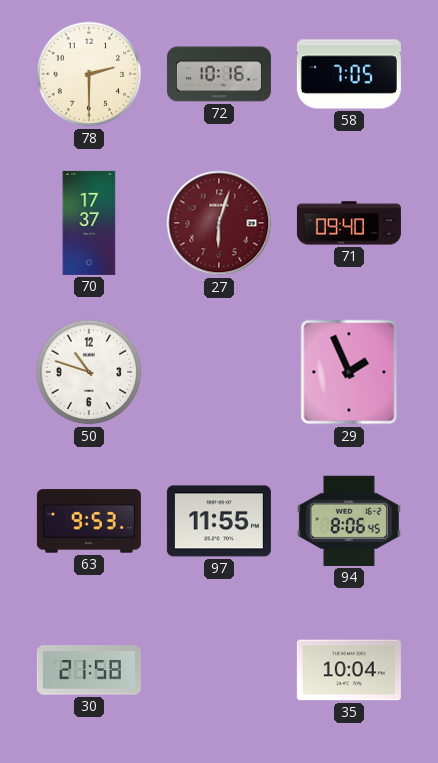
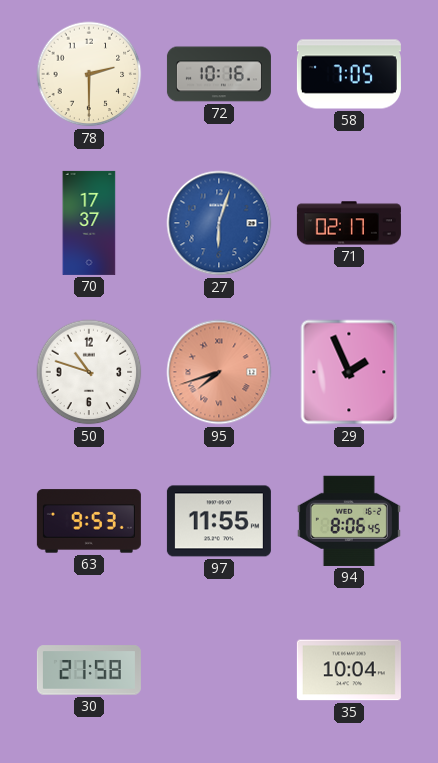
27 dial: burgundy -> blue (219, 223)
71: 09:40 -> 02:17 (349, 223)
95: none -> 7:42 (219, 372)
